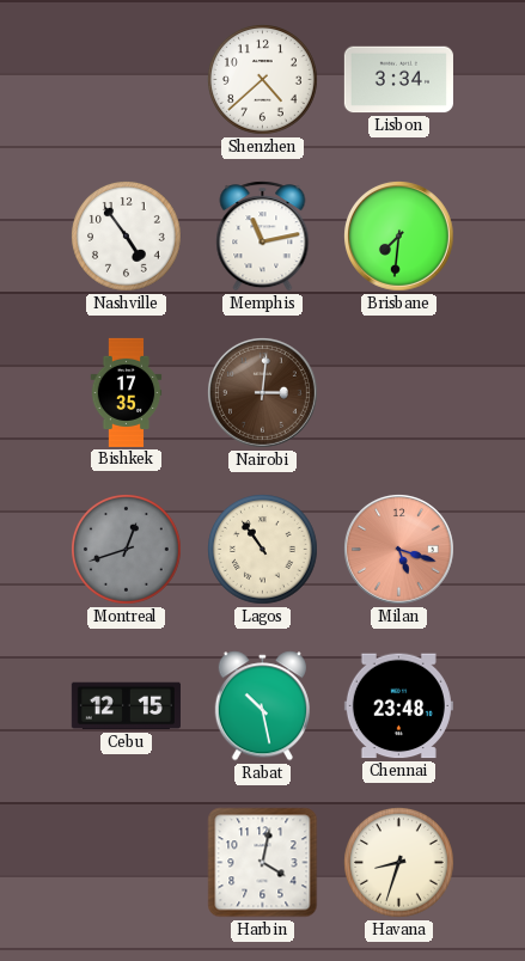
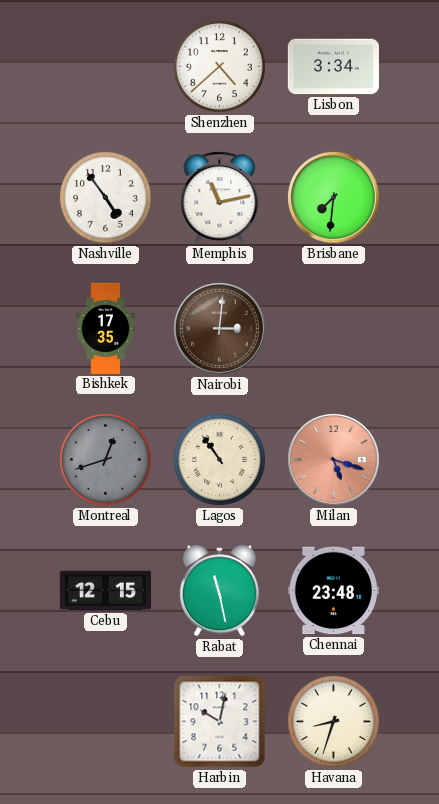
Rabat: 10:28 -> 11:28 (219, 591)
Harbin: 4:02 -> 10:02 (220, 722)
